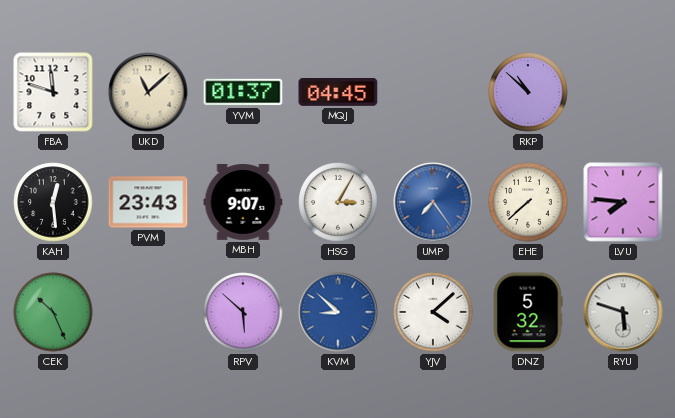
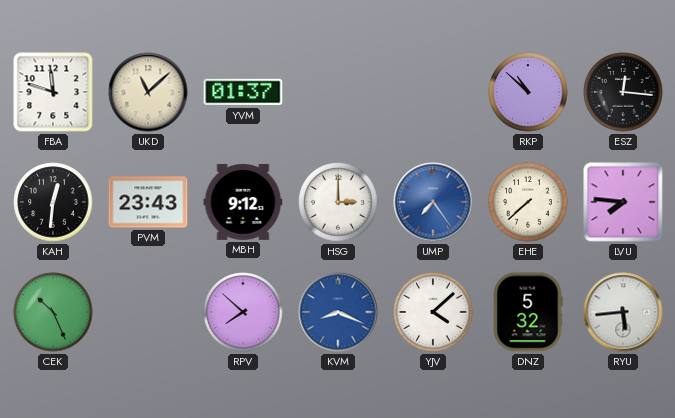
MQJ: 04:45 -> none (338, 93)
ESZ: none -> 12:16 (623, 92)
KAH: 12:29 -> 12:31 (53, 202)
MBH: 9:07 -> 9:12 (243, 202)
HSG: 3:05 -> 3:00 (338, 202)
RPV: 5:52 -> 7:52 (243, 312)
KVM: 8:52 -> 8:19 (338, 312)
RYU: 5:48 -> 5:44 (623, 312)
